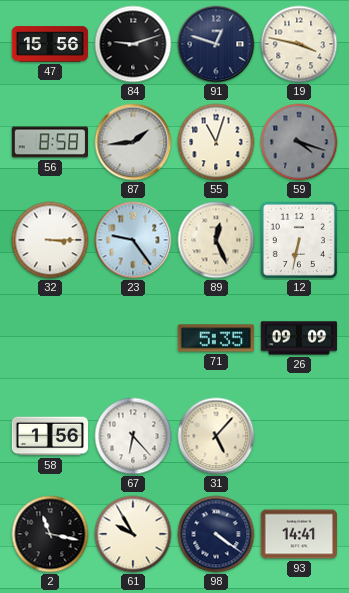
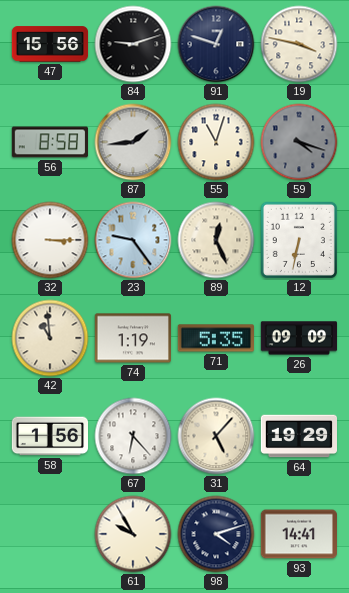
42: none -> 10:59 (50, 338)
74: none -> 1:19 (132, 338)
64: none -> 19:29 (298, 436)
2: 11:17 -> none (50, 534)
98: 4:21 -> 4:12 (216, 534)
